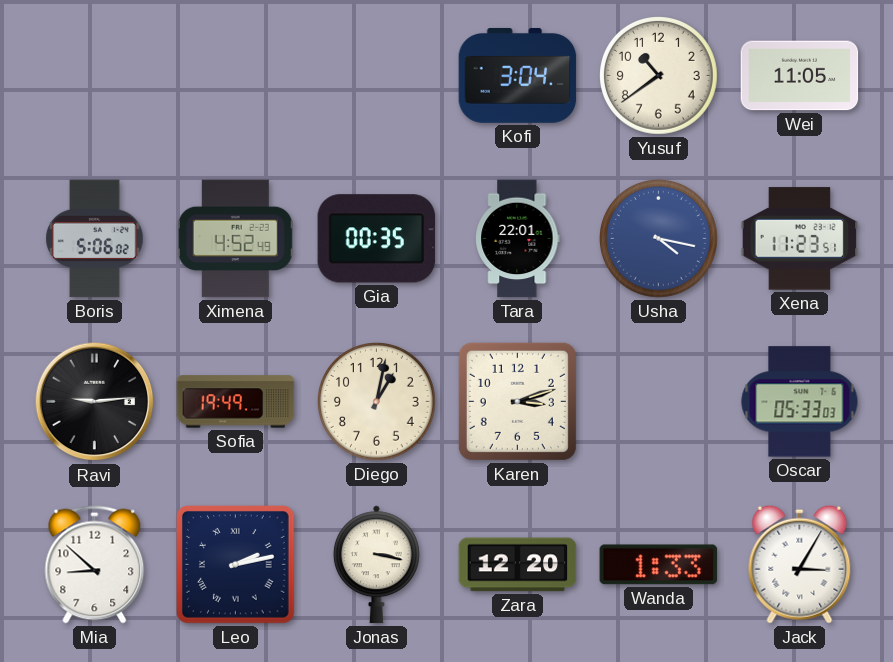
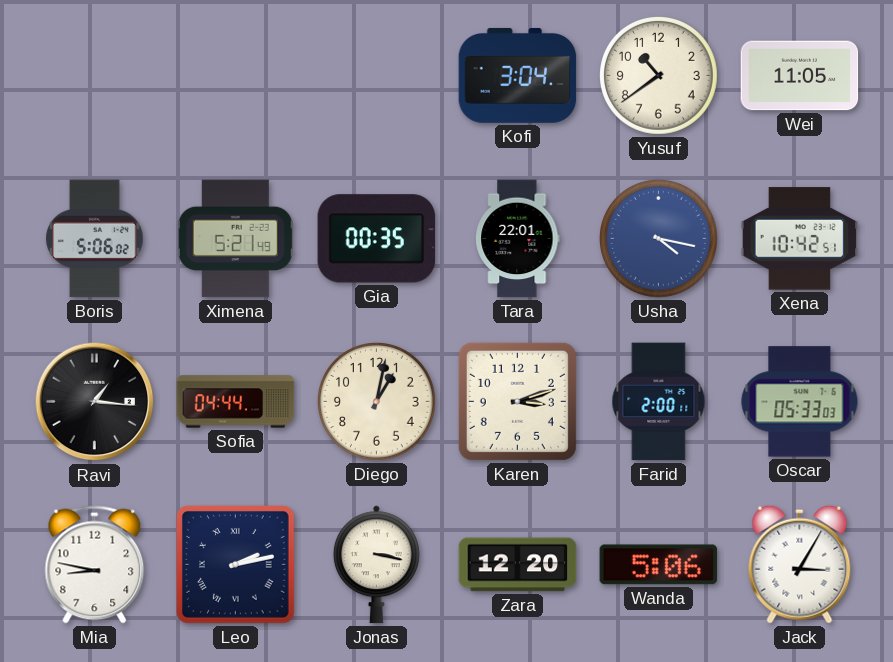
Ximena: 4:52 -> 5:21 (235, 239)
Xena: 11:23 -> 10:42 (800, 239)
Ravi: 9:14 -> 1:16 (95, 402)
Sofia: 19:49 -> 04:44 (236, 402)
Farid: none -> 2:00 (659, 402)
Mia: 8:52 -> 8:47 (95, 565)
Wanda: 1:33 -> 5:06 (659, 565)
